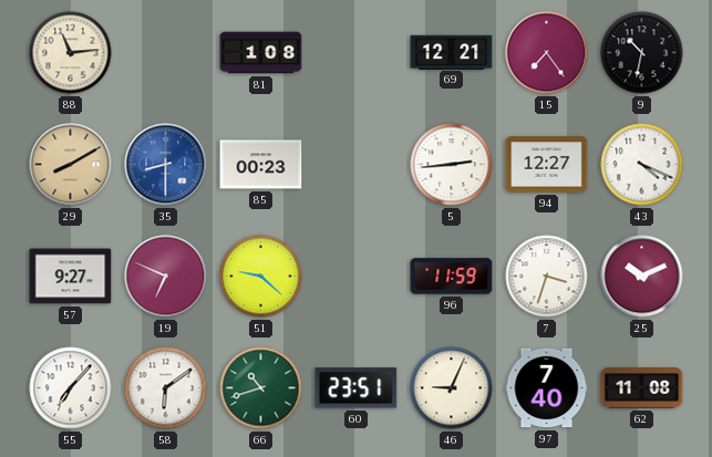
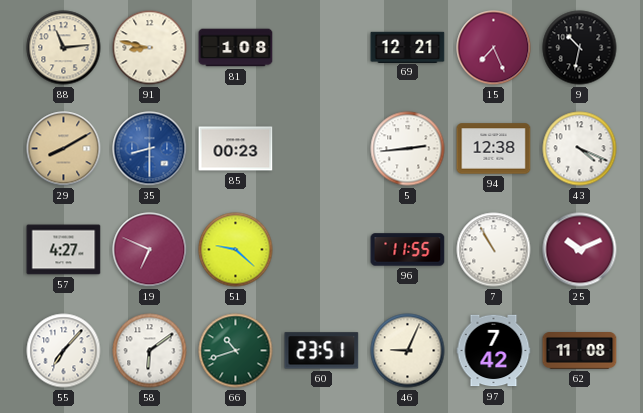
91: none -> 8:47 (150, 48)
15: 7:24 -> 7:26 (494, 48)
94: 12:27 -> 12:38 (494, 149)
57: 9:27 -> 4:27 (64, 250)
96: 11:59 -> 11:55 (408, 250)
7: 3:33 -> 10:55 (494, 250)
97: 7:40 -> 7:42 (494, 351)
